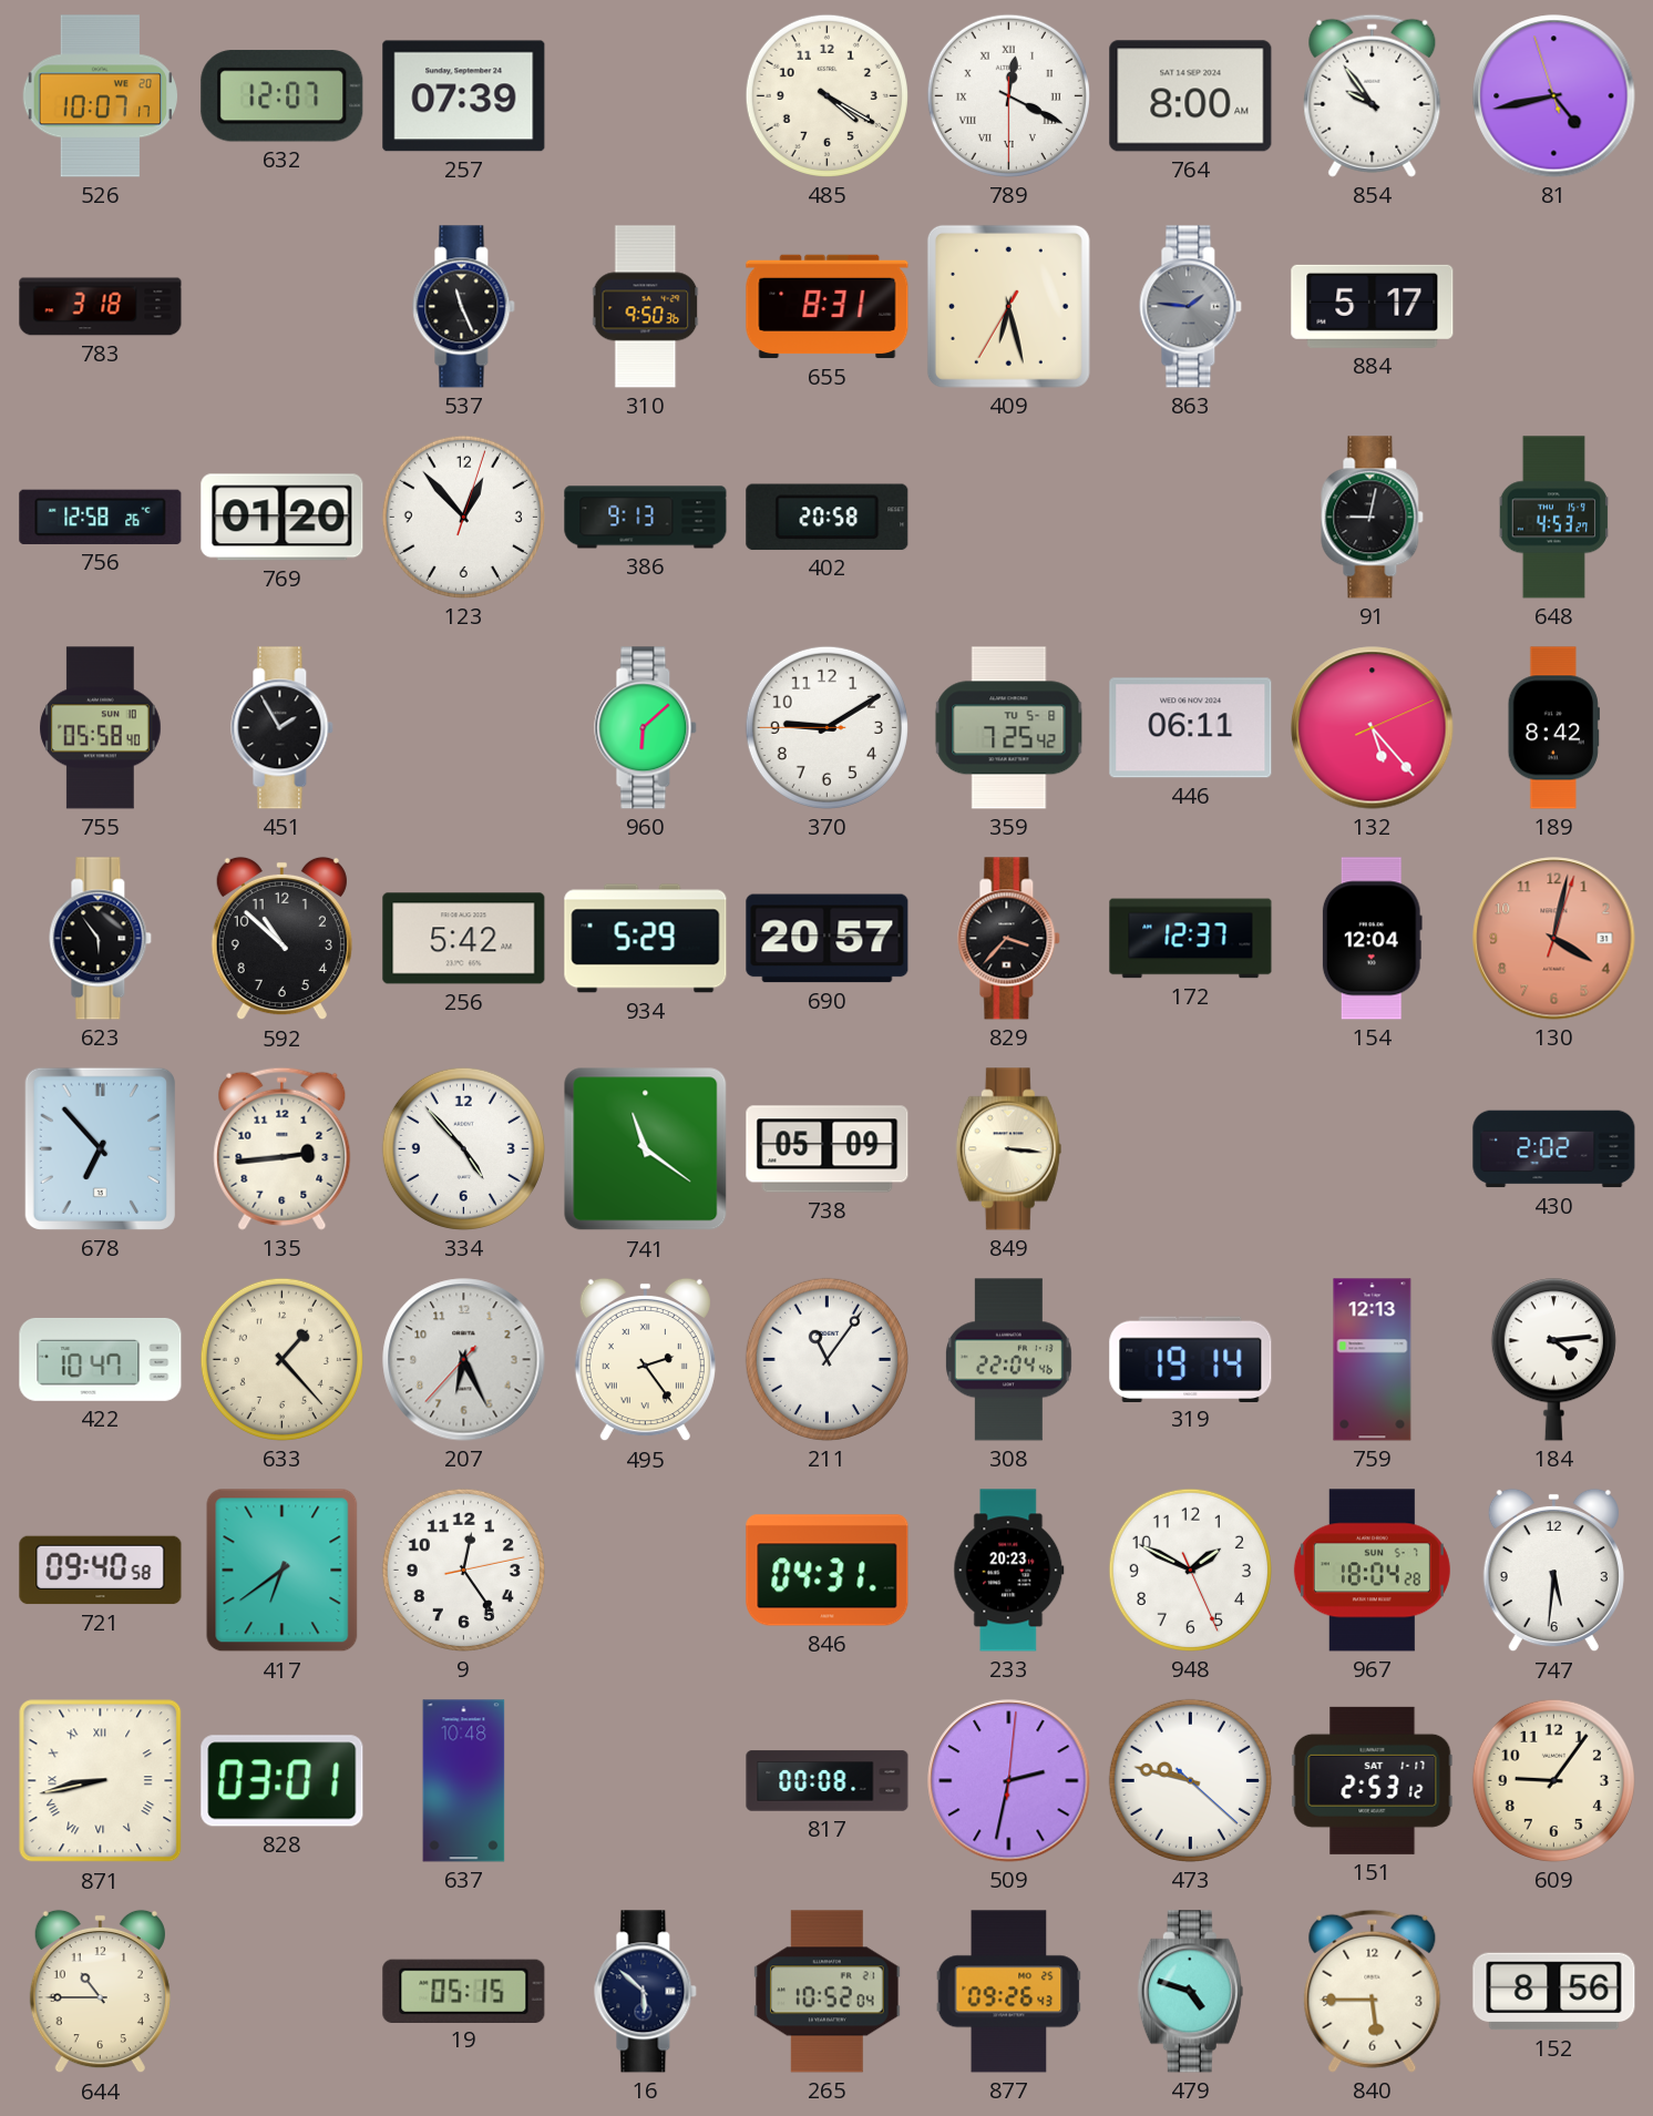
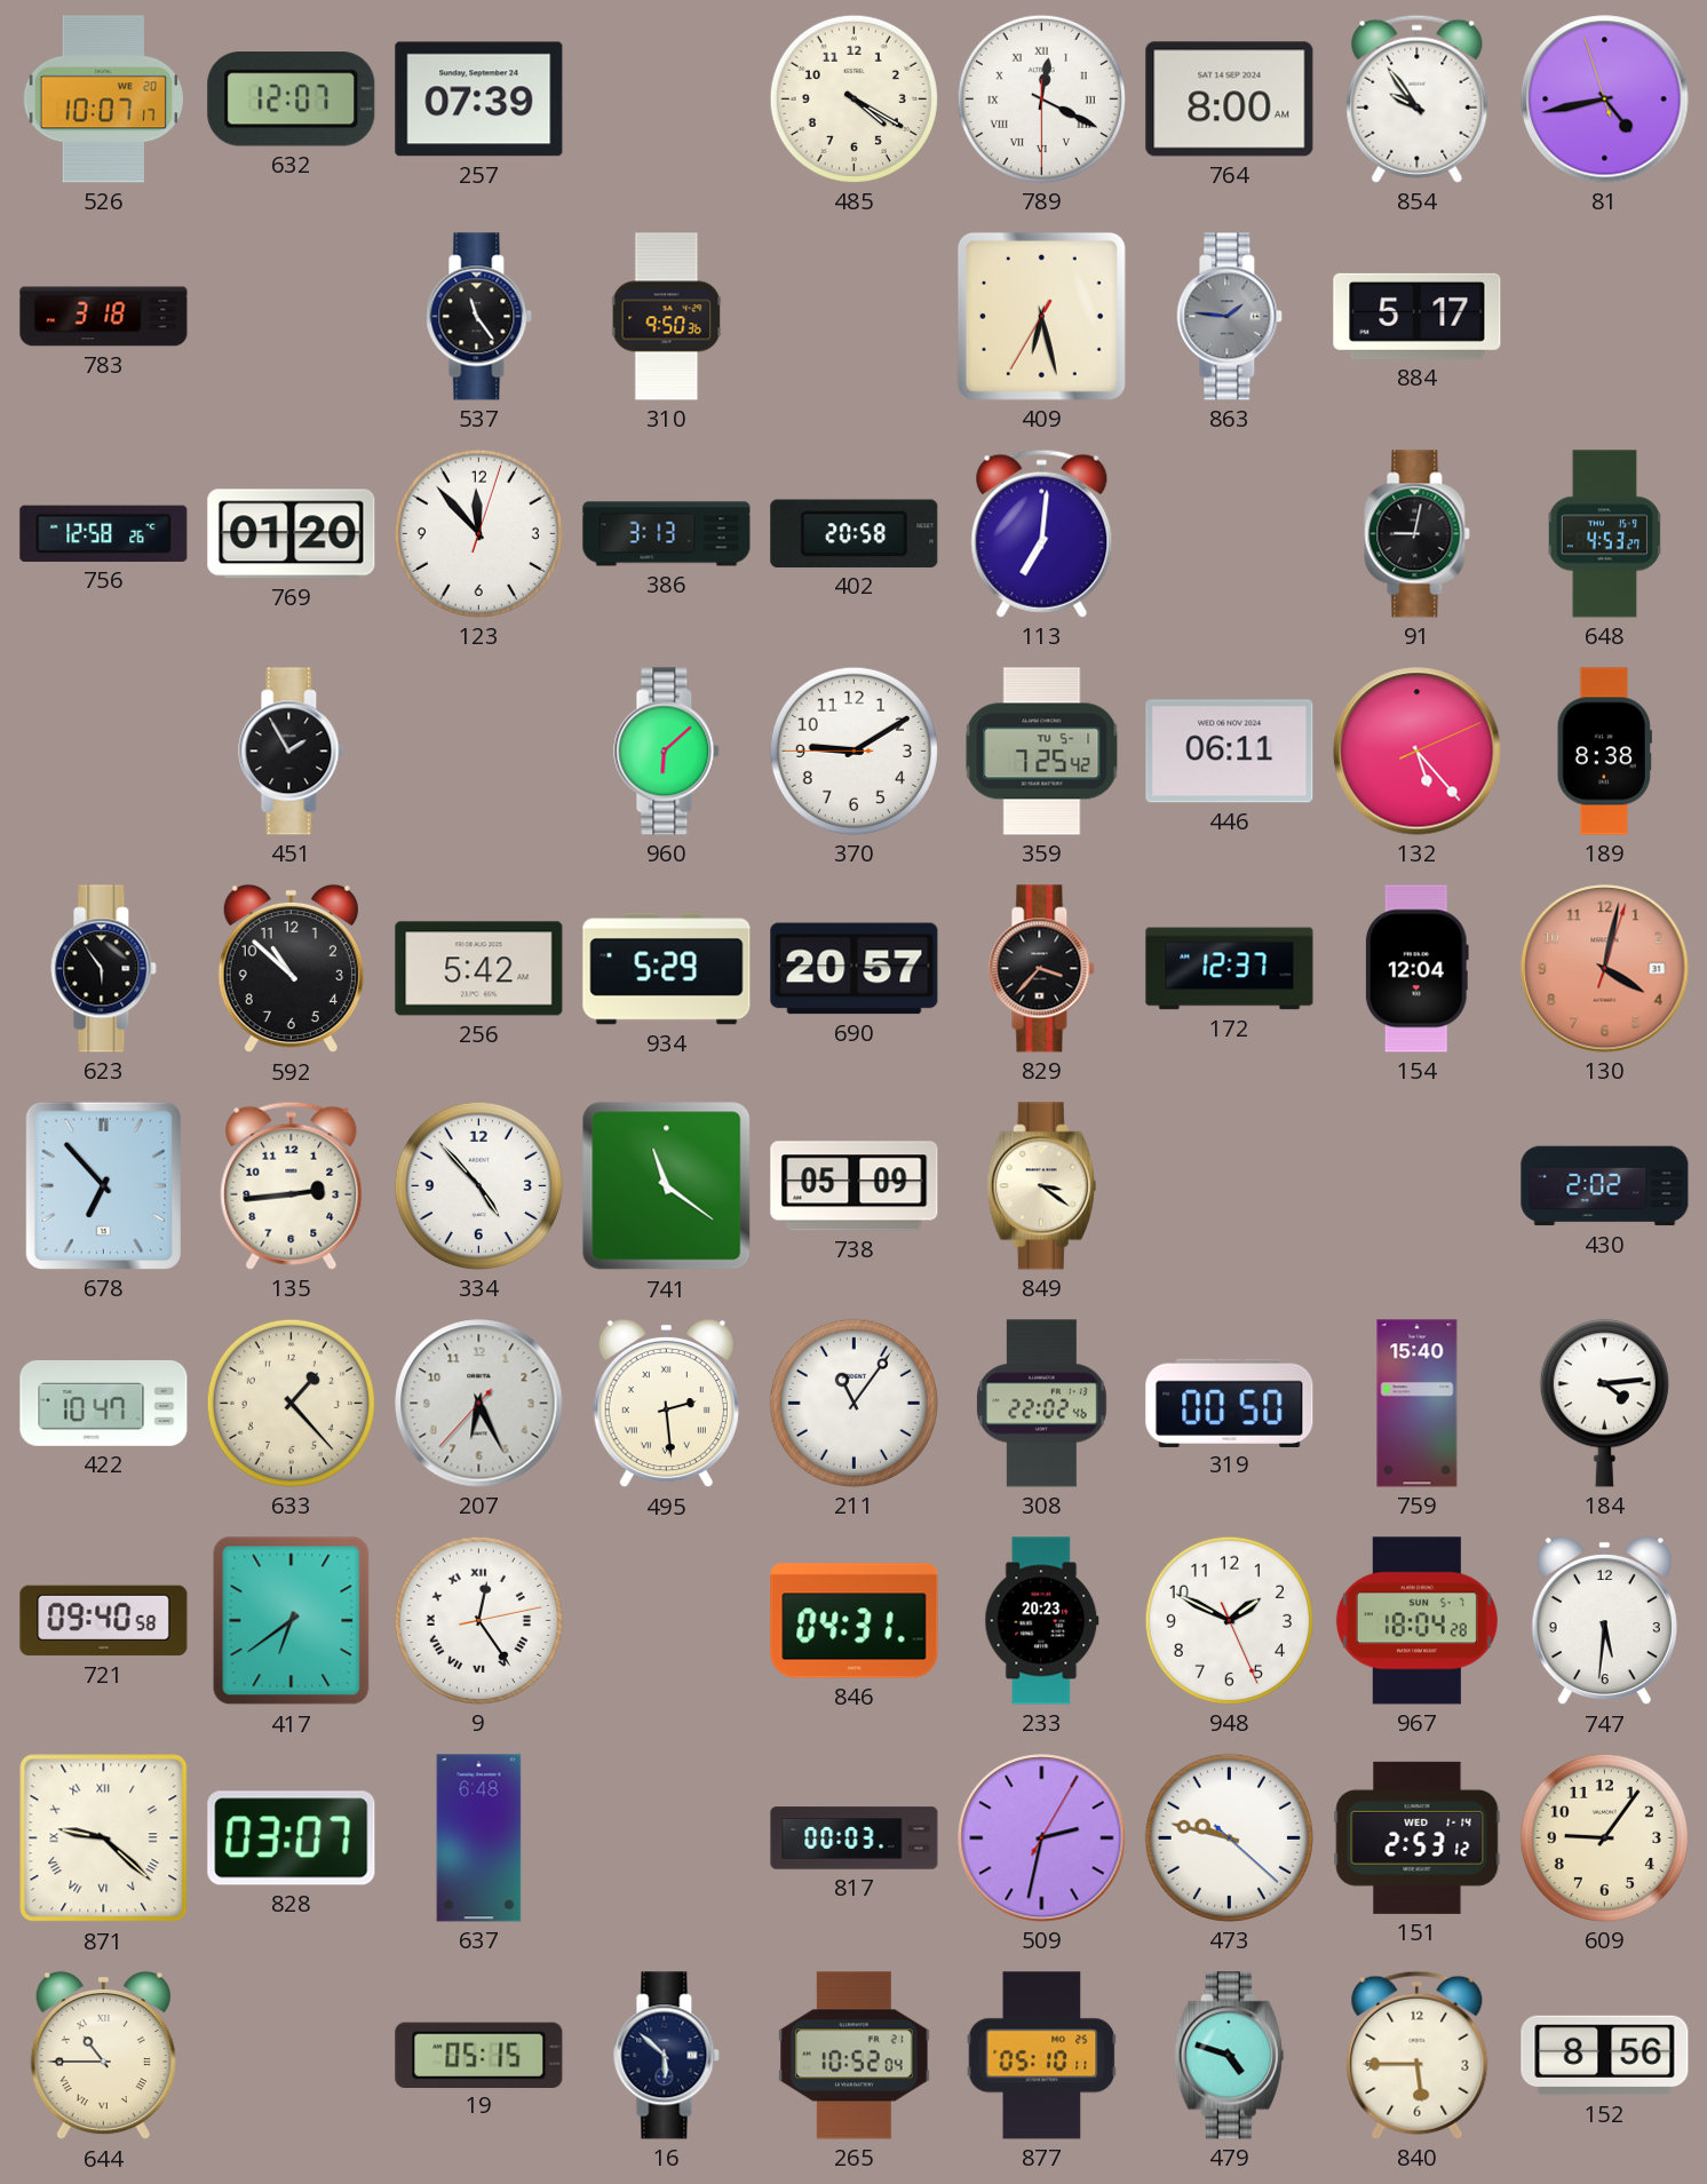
537: 11:26 -> 11:24 (479, 317)
655: 8:31 -> none (828, 307)
123: 12:53 -> 11:53 (478, 533)
386: 9:13 -> 3:13 (667, 534)
113: none -> 7:01 (1042, 533)
755: 05:58 -> none (101, 728)
359 date: TU 5-8 -> TU 5-1 (1042, 752)
189: 8:42 -> 8:38 (1604, 752)
849: 3:16 -> 3:21 (1041, 1186)
495: 2:24 -> 2:29 (666, 1404)
308: 22:04 -> 22:02 (1041, 1404)
319: 19:14 -> 00:50 (1230, 1403)
759: 12:13 -> 15:40 (1418, 1404)
9 numerals: Arabic -> Roman (478, 1620)
871: 8:43 -> 9:22 (104, 1838)
828: 03:01 -> 03:07 (292, 1838)
637: 10:48 -> 6:48 (479, 1838)
817: 00:08 -> 00:03 (855, 1838)
509: 2:32:01 -> 2:32:05 (1042, 1838)
151 date: SAT 1-17 -> WED 1-14 (1418, 1837)
644 numerals: Arabic -> Roman (103, 2056)
877: 09:26 -> 05:10 (1042, 2056)
